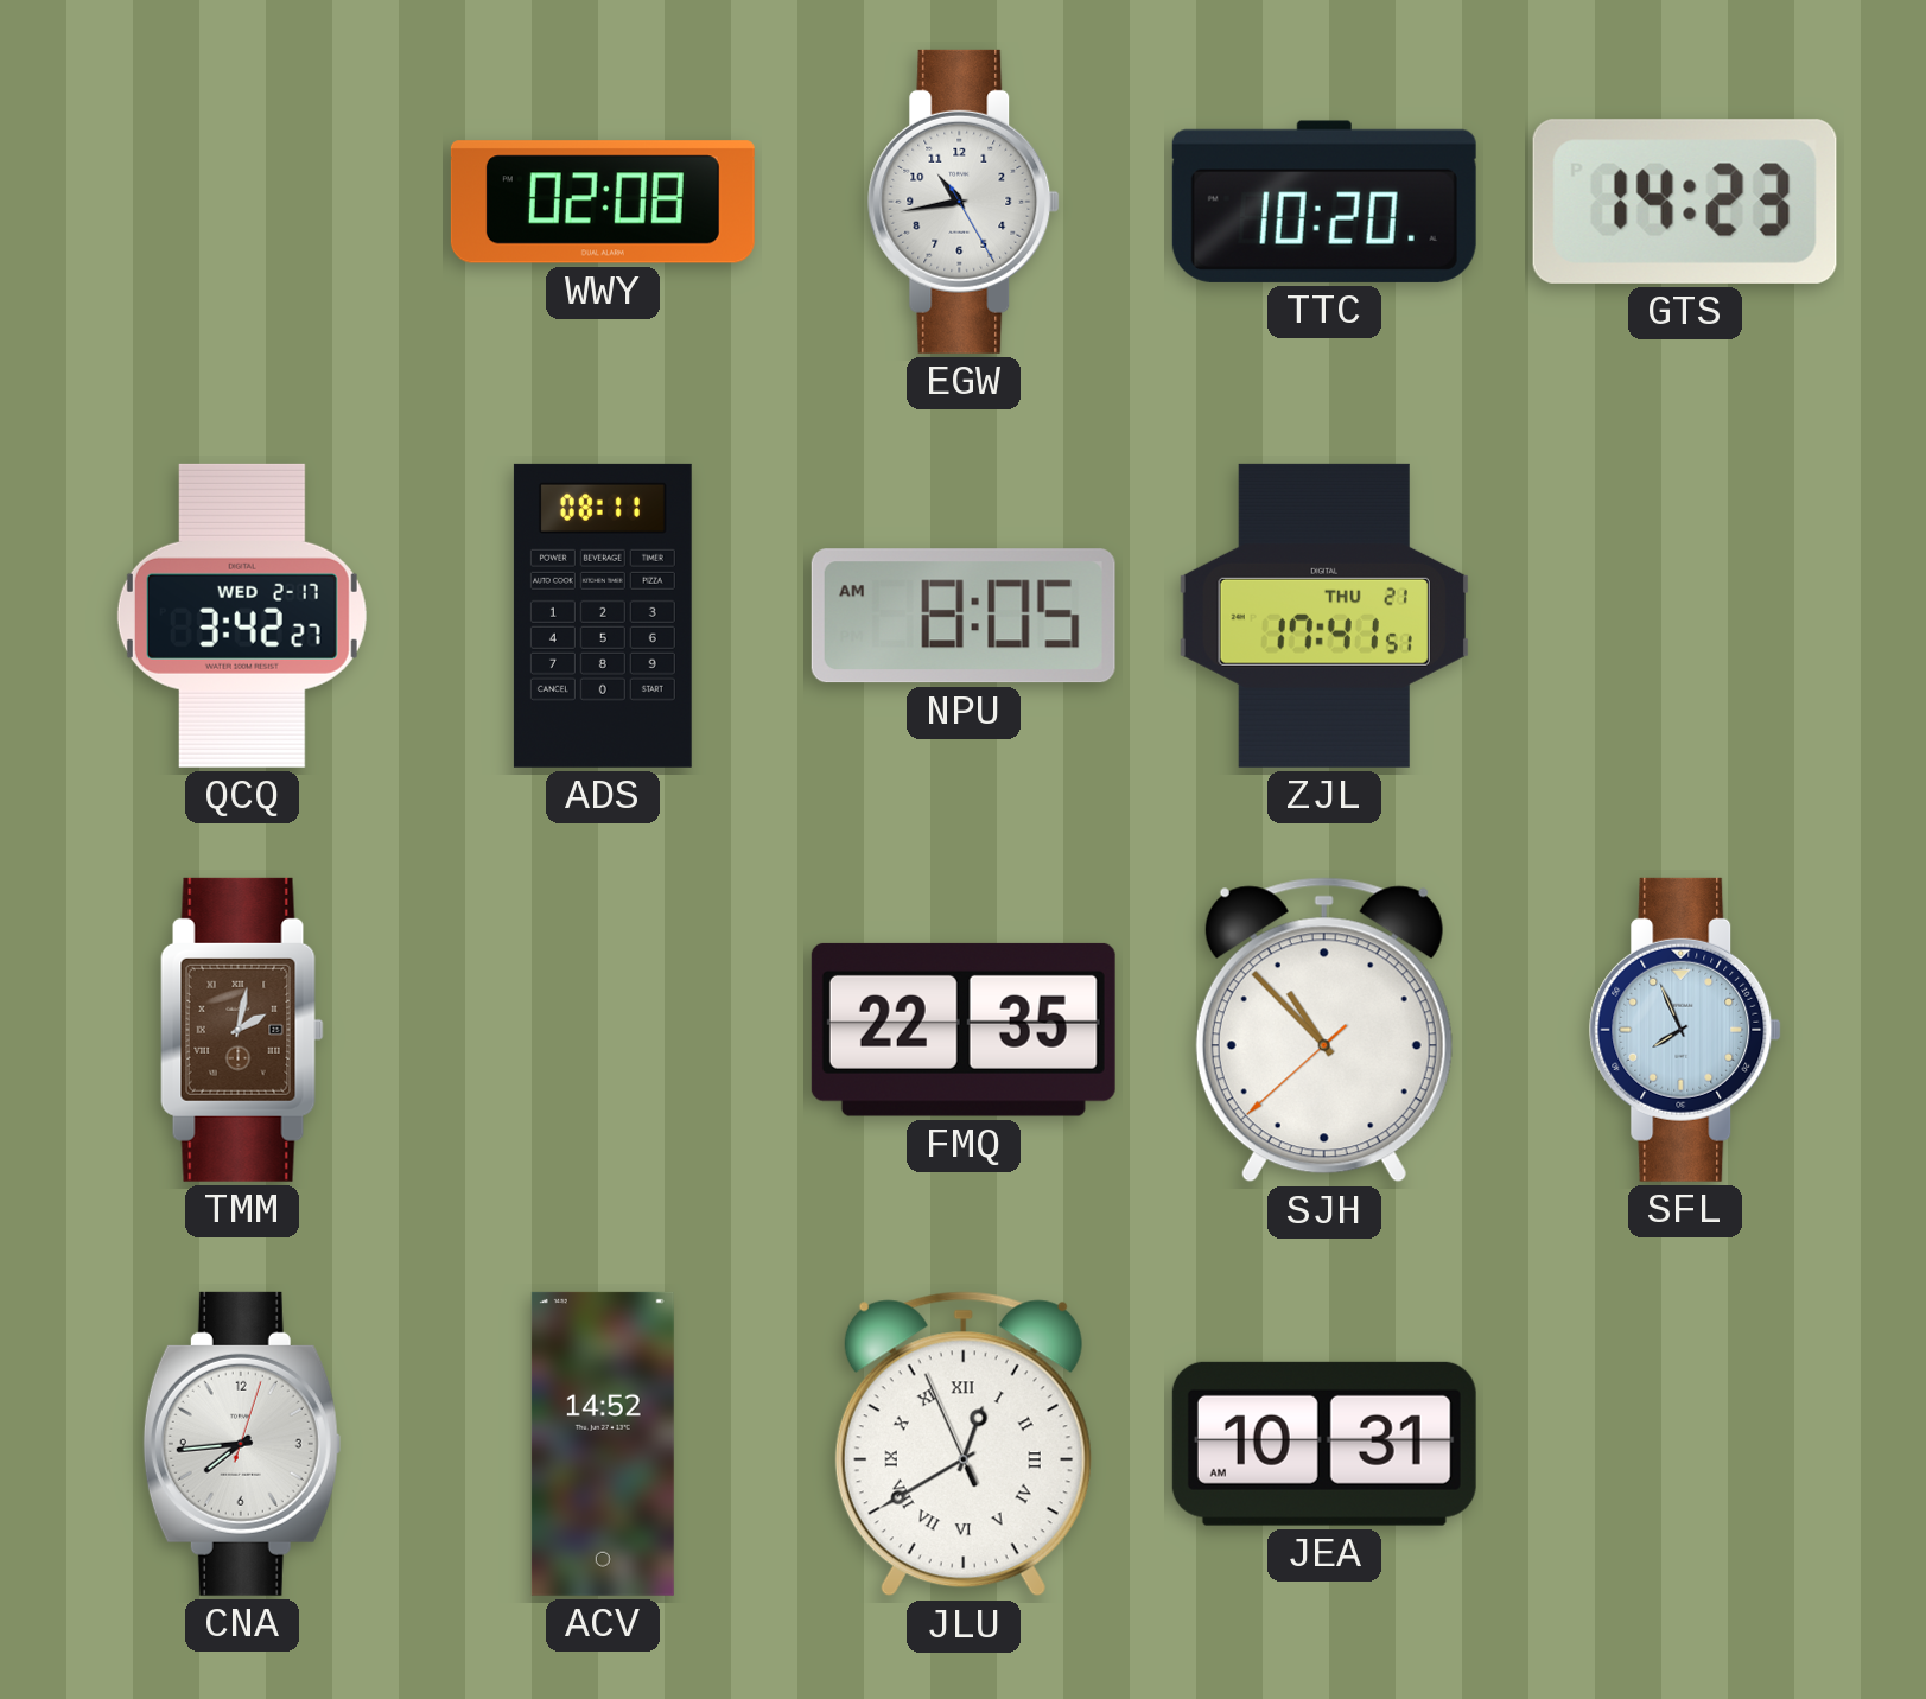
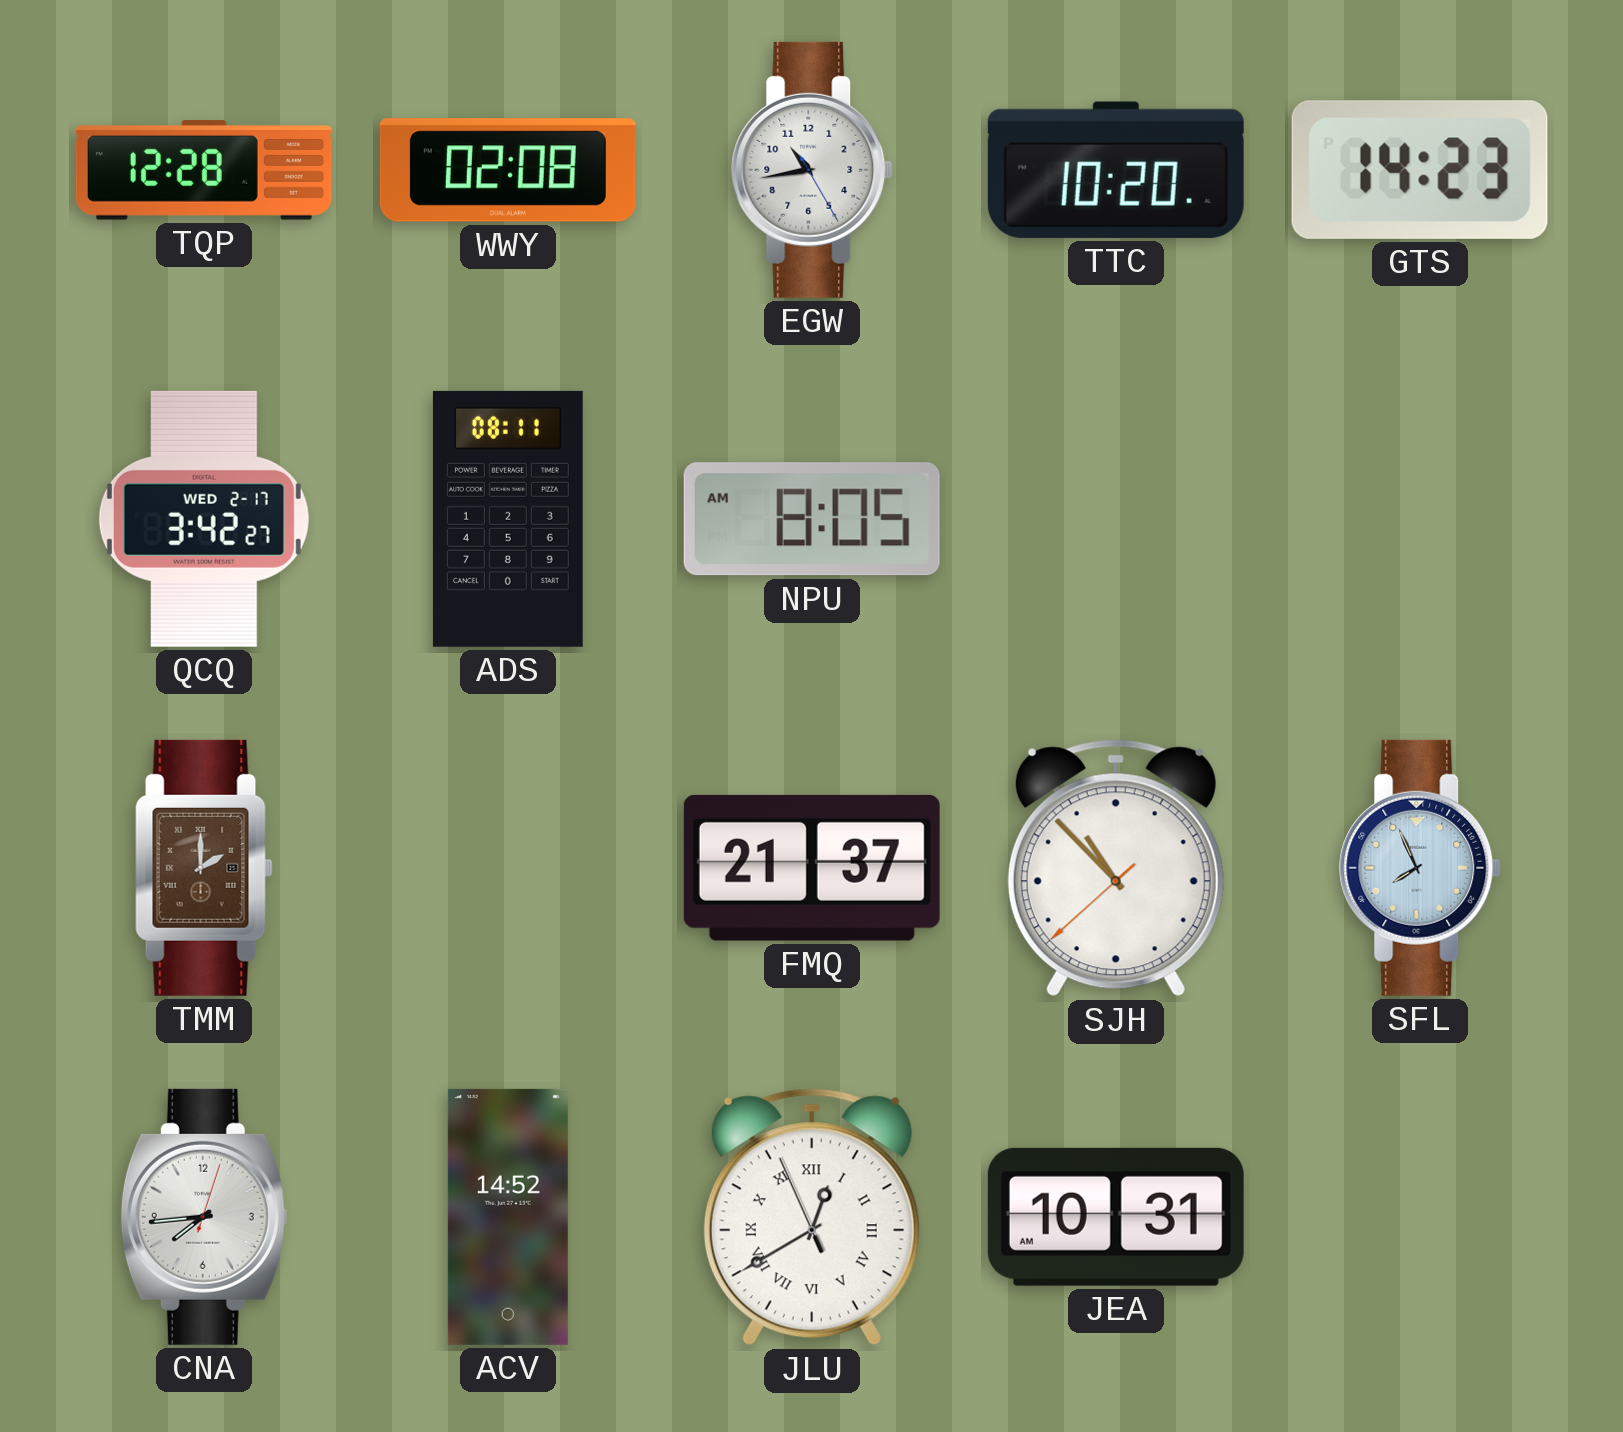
TQP: none -> 12:28 (204, 170)
ZJL: 17:41 -> none (1324, 616)
TMM: 2:02 -> 2:00 (204, 868)
FMQ: 22:35 -> 21:37 (812, 868)
